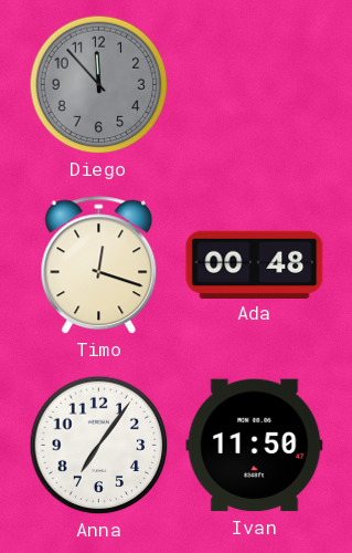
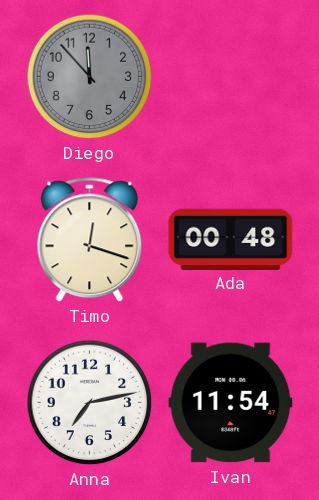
Anna: 7:06 -> 7:13 (90, 403)
Ivan: 11:50 -> 11:54 (231, 403)
